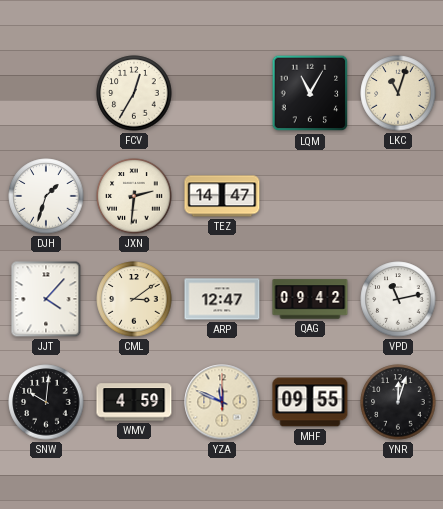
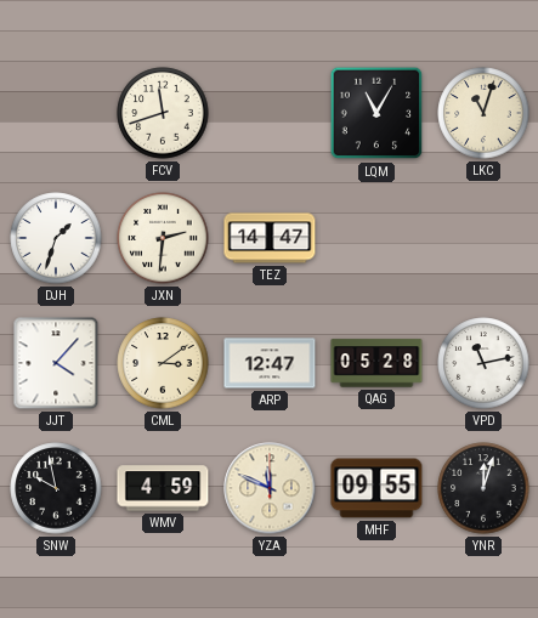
FCV: 12:35 -> 11:42 (163, 113)
QAG: 09:42 -> 05:28 (376, 363)
SNW: 10:01 -> 9:58 (56, 488)
